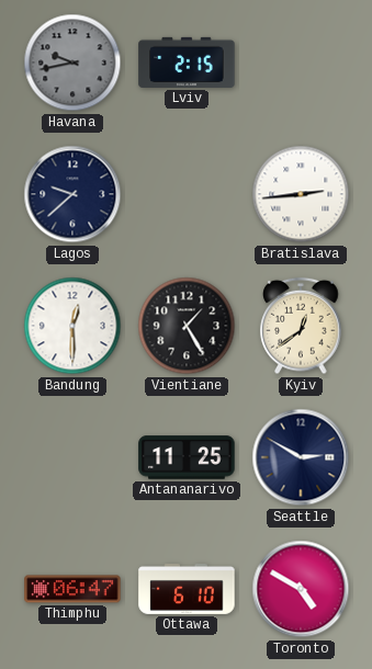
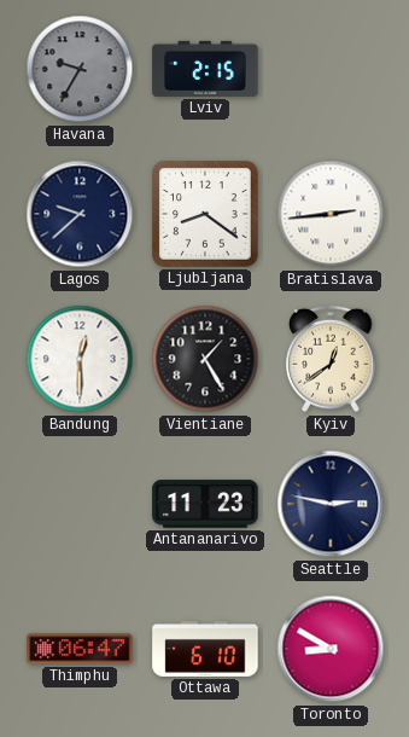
Havana: 9:43 -> 9:35 (80, 69)
Ljubljana: none -> 8:21 (205, 214)
Antananarivo: 11:25 -> 11:23 (205, 504)
Seattle: 2:50 -> 2:47 (331, 504)
Toronto: 4:50 -> 8:50 (331, 649)
